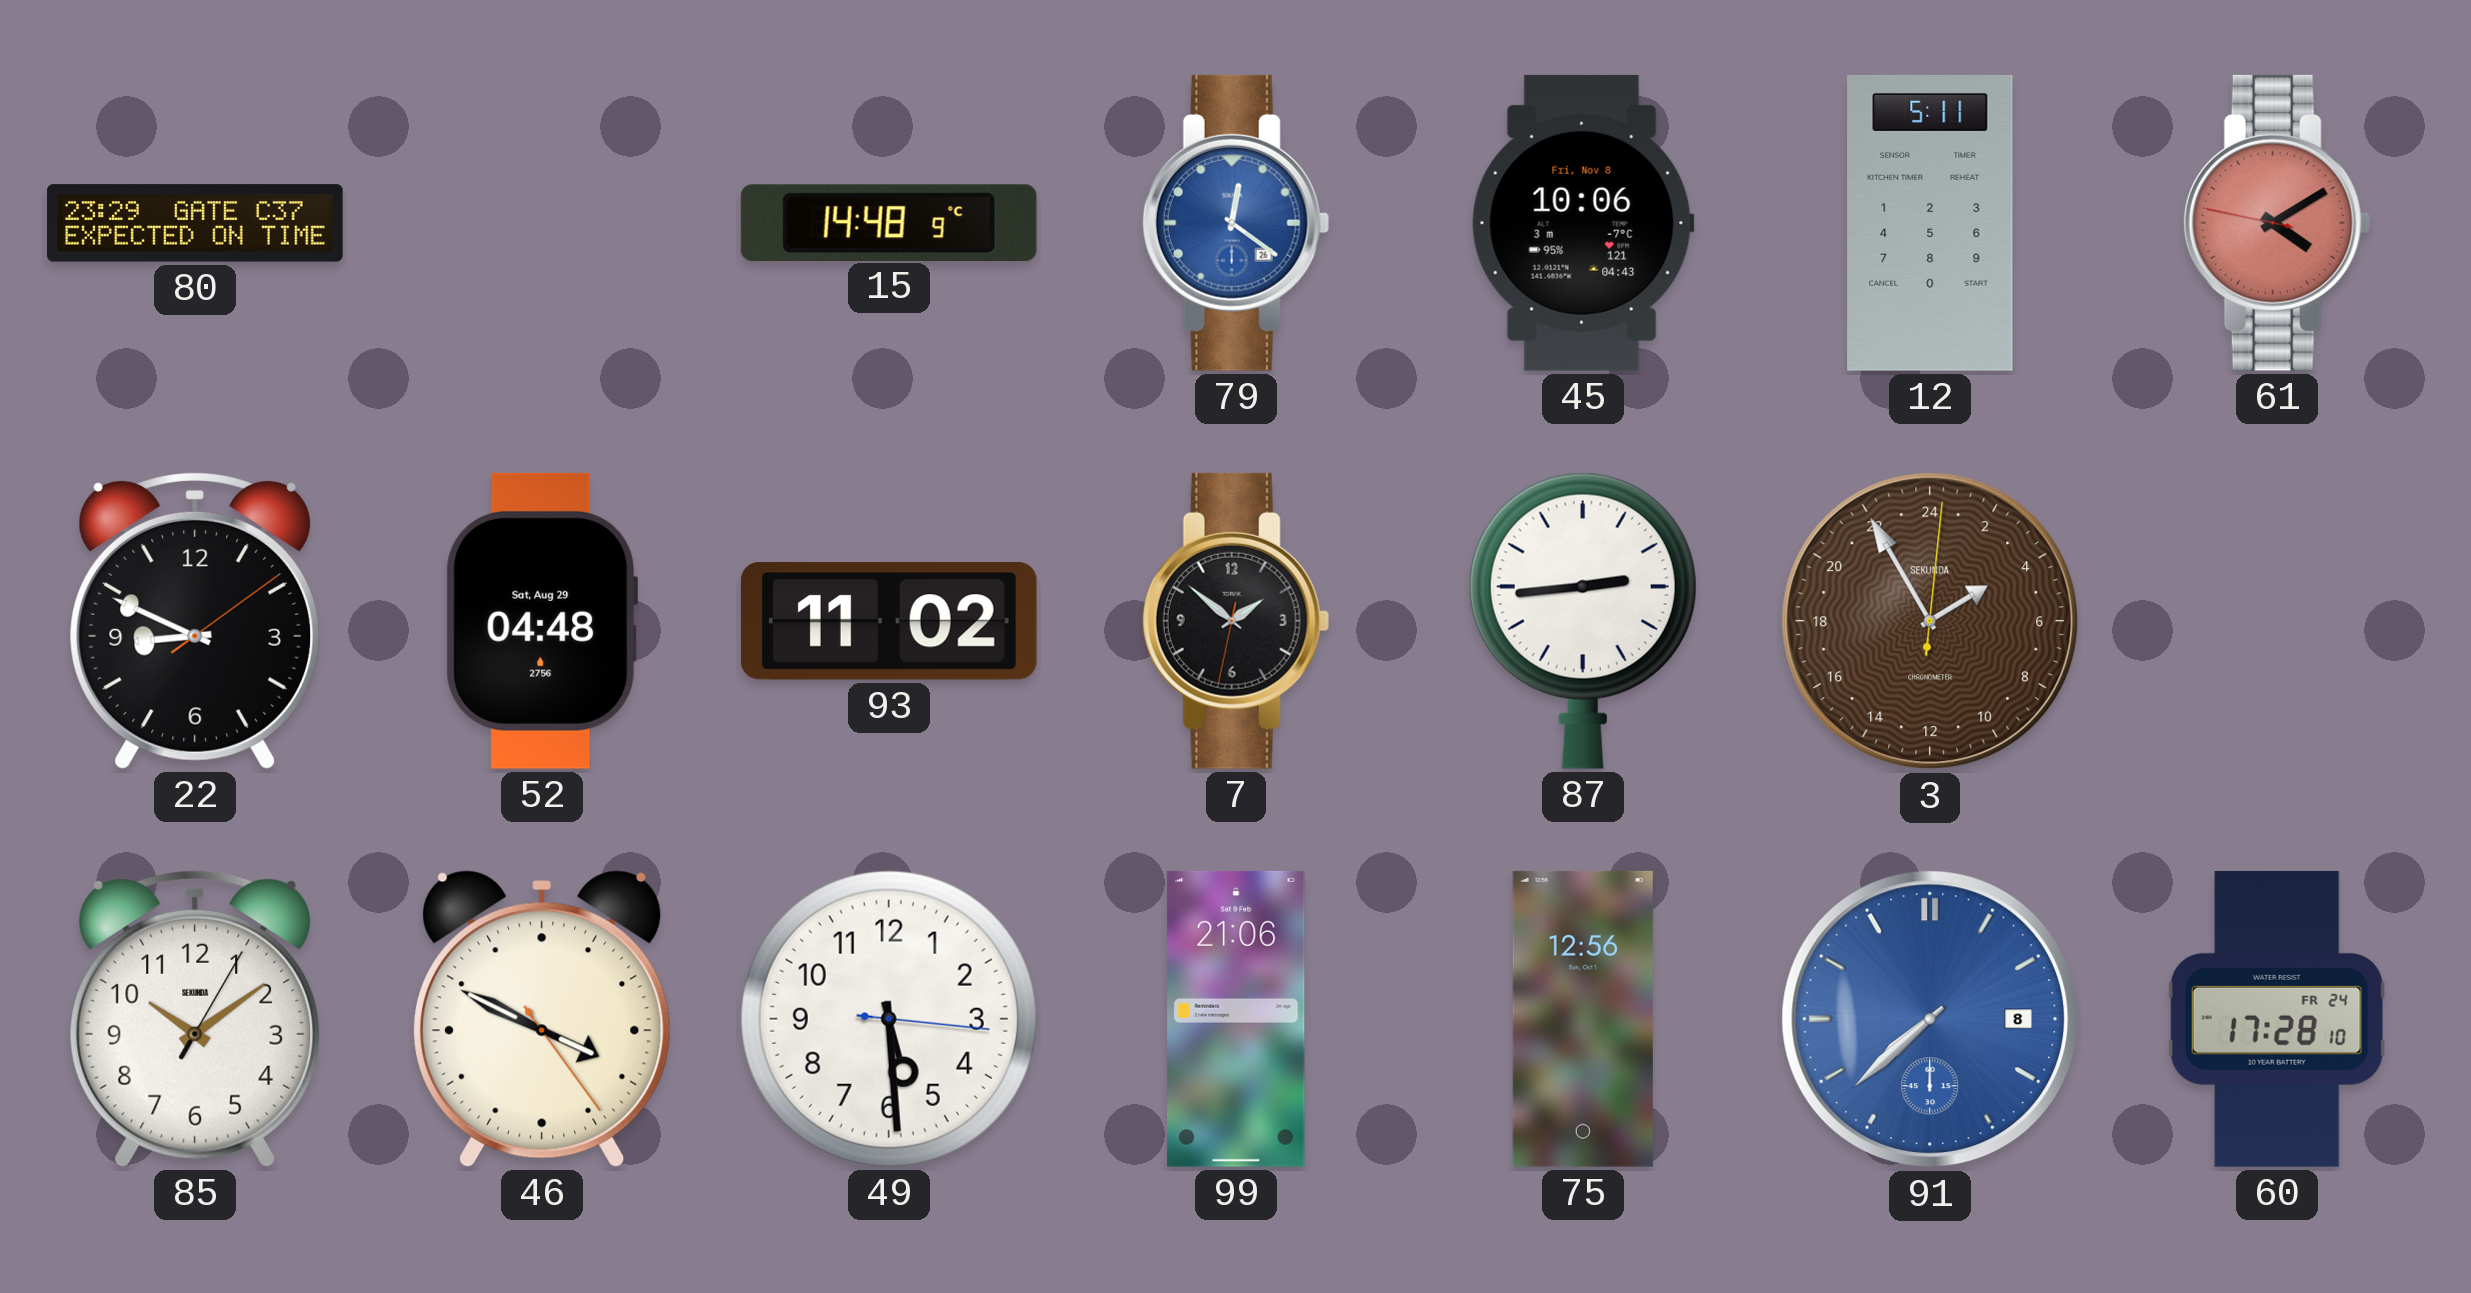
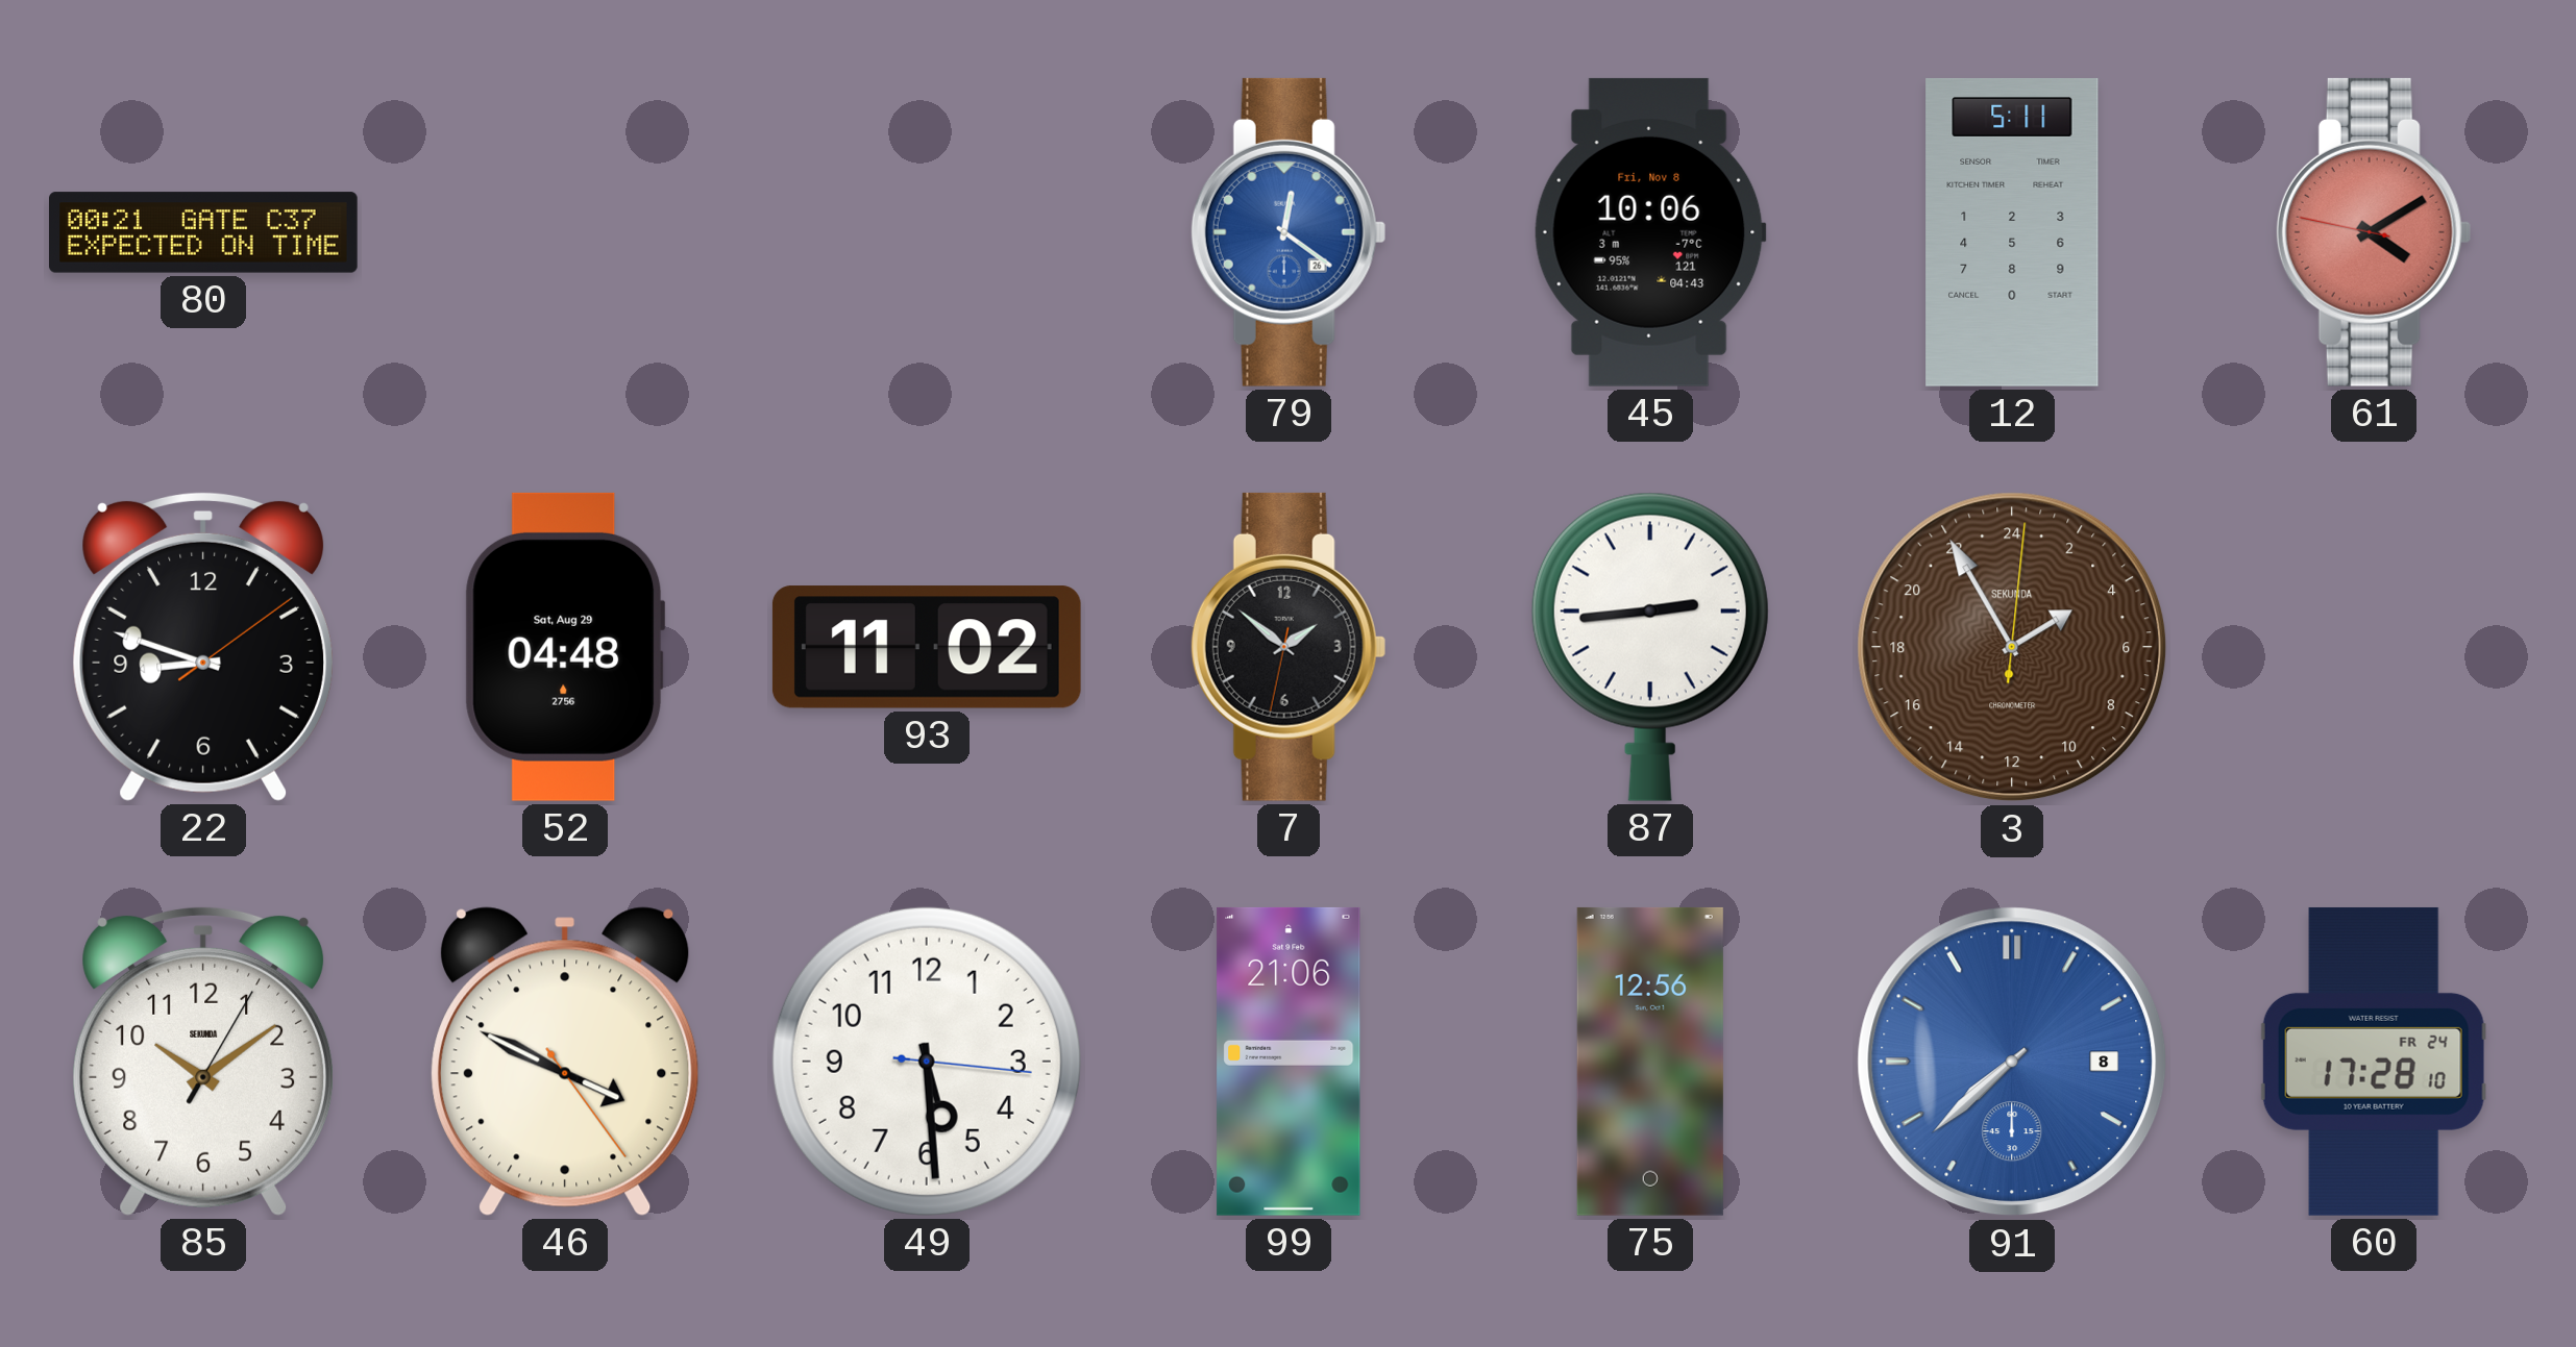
80: 23:29 -> 00:21 (204, 232)
15: 14:48 -> none (889, 222)
22: 8:49 -> 8:48 (202, 646)
